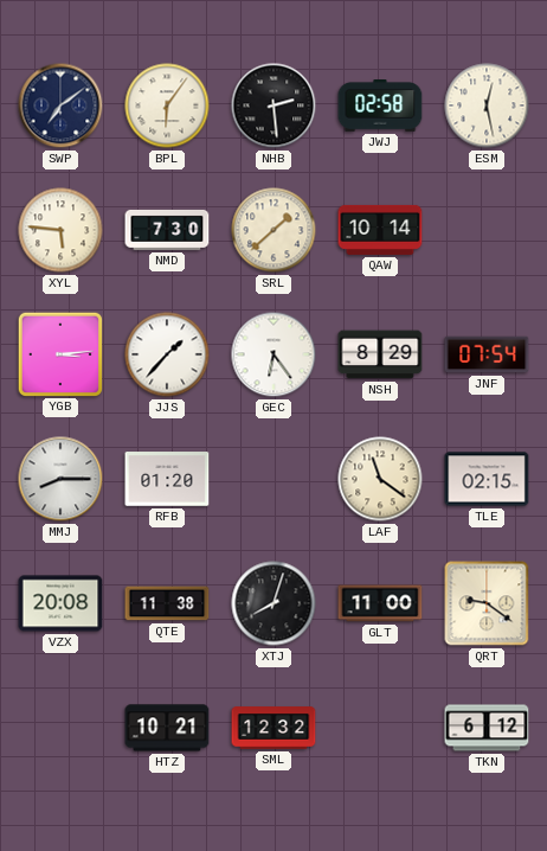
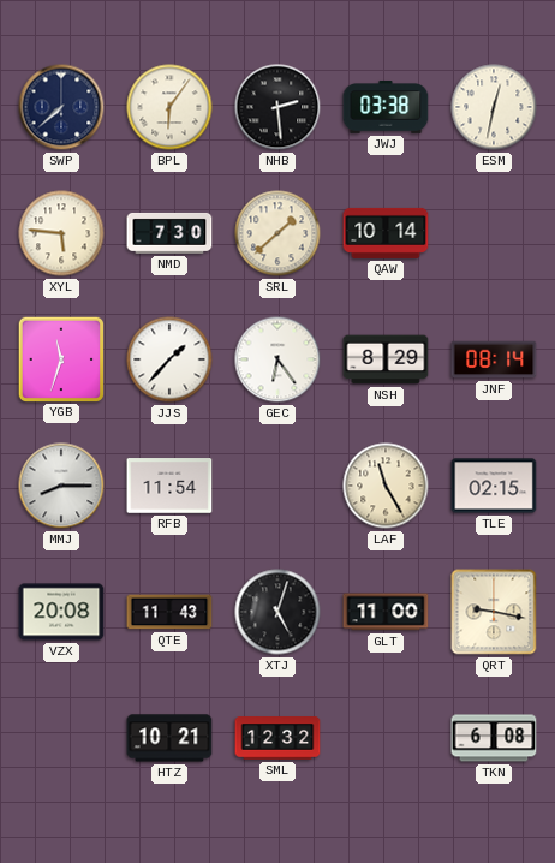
SWP: 7:09 -> 7:38 (61, 107)
JWJ: 02:58 -> 03:38 (386, 108)
ESM: 12:28 -> 12:32 (494, 107)
YGB: 3:14 -> 11:33 (60, 358)
JNF: 07:54 -> 08:14 (494, 359)
RFB: 01:20 -> 11:54 (169, 486)
LAF: 11:21 -> 11:25 (386, 486)
QTE: 11:38 -> 11:43 (169, 612)
XTJ: 8:03 -> 5:03 (277, 612)
QRT: 9:21 -> 9:17 (494, 612)
TKN: 6:12 -> 6:08 (494, 738)
